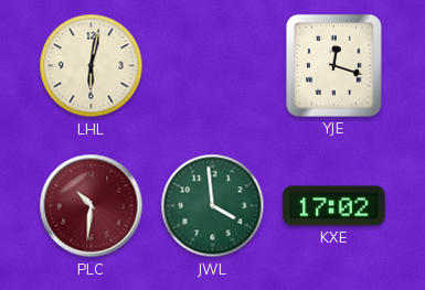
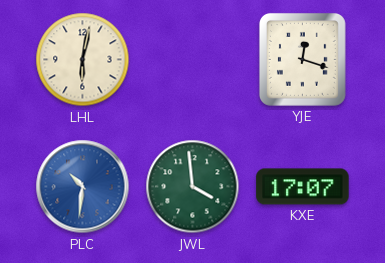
PLC dial: burgundy -> blue (83, 187)
KXE: 17:02 -> 17:07 (303, 187)
